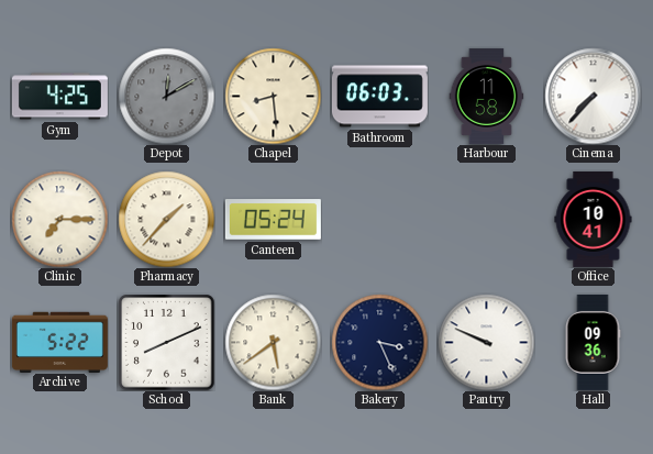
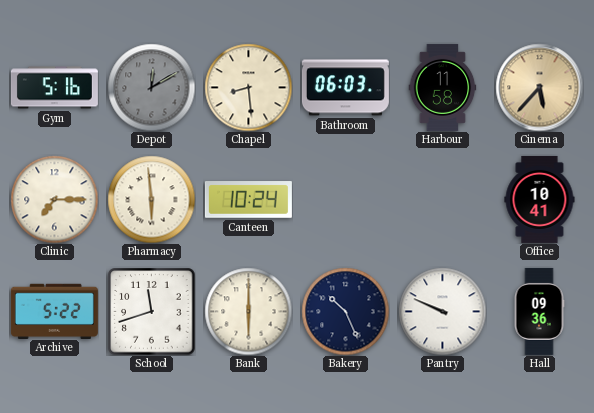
Gym: 4:25 -> 5:16 (54, 88)
Cinema: 7:37 -> 5:37 (539, 87)
Cinema dial: white -> champagne (539, 87)
Pharmacy: 1:37 -> 5:59 (151, 199)
Canteen: 05:24 -> 10:24 (248, 200)
School: 8:11 -> 11:42 (151, 311)
Bank: 5:39 -> 6:00 (248, 311)
Bakery: 3:26 -> 10:26 (345, 311)
